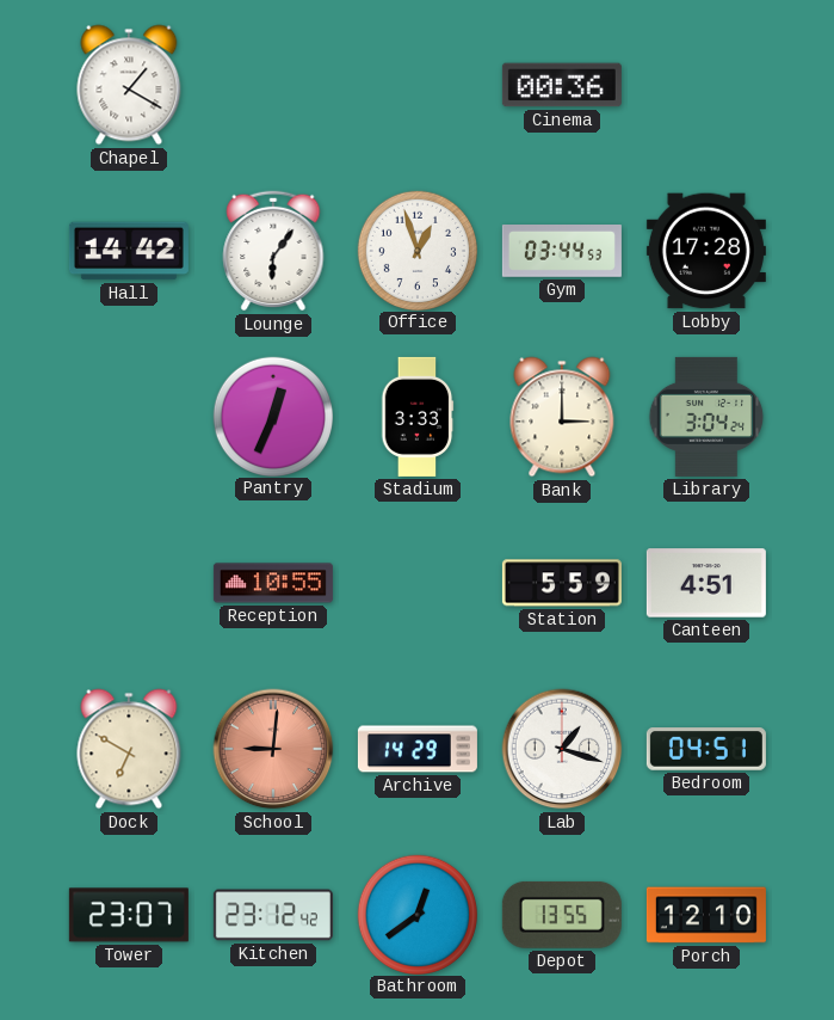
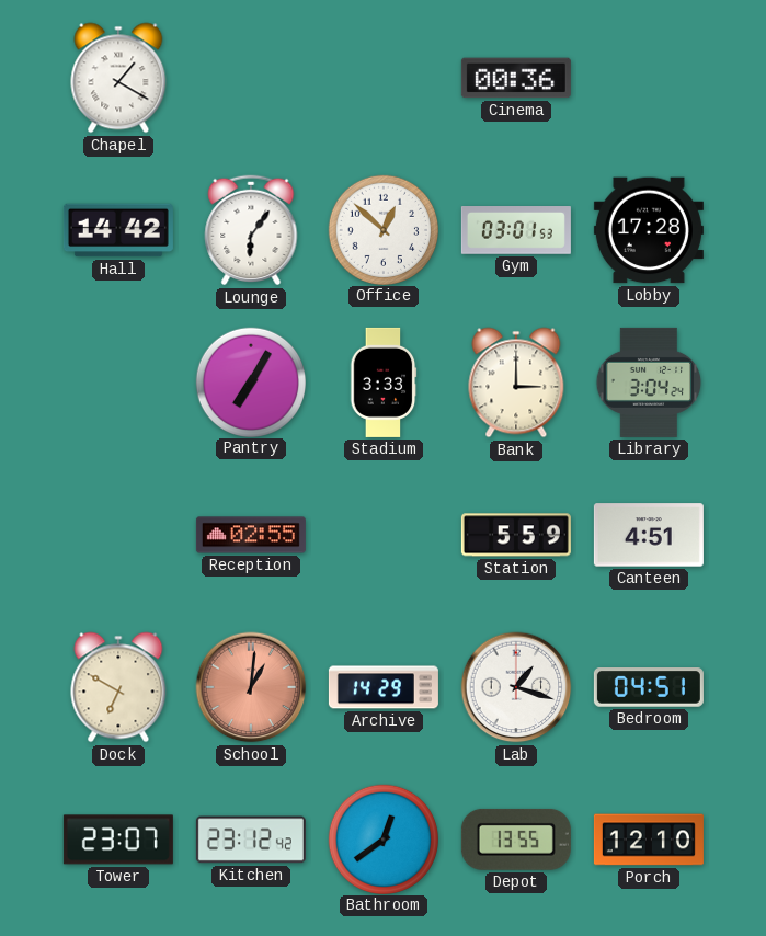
Office: 12:57 -> 12:52 (382, 229)
Gym: 03:44 -> 03:01 (516, 230)
Pantry: 12:34 -> 7:05 (250, 381)
Reception: 10:55 -> 02:55 (251, 535)
School: 9:01 -> 1:01 (251, 687)
